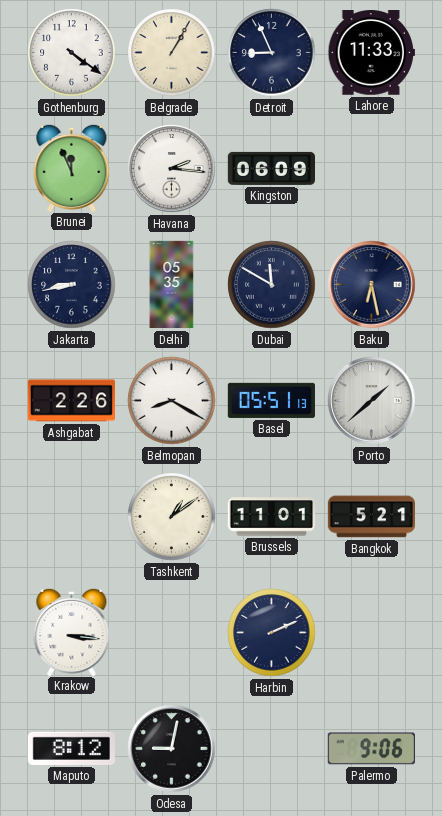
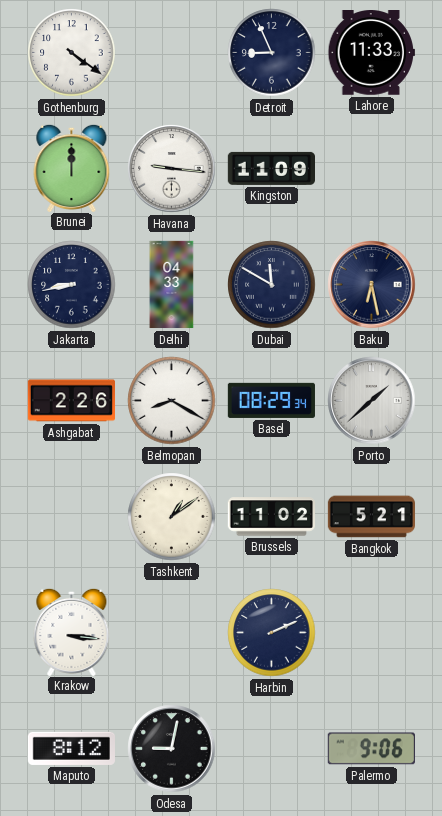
Belgrade: 1:05 -> none (172, 53)
Brunei: 11:56 -> 12:00 (72, 167)
Havana: 2:16 -> 9:16 (172, 169)
Kingston: 06:09 -> 11:09 (271, 168)
Delhi: 05:35 -> 04:33 (172, 285)
Basel: 05:51 -> 08:29 (271, 400)
Brussels: 11:01 -> 11:02 (271, 517)
